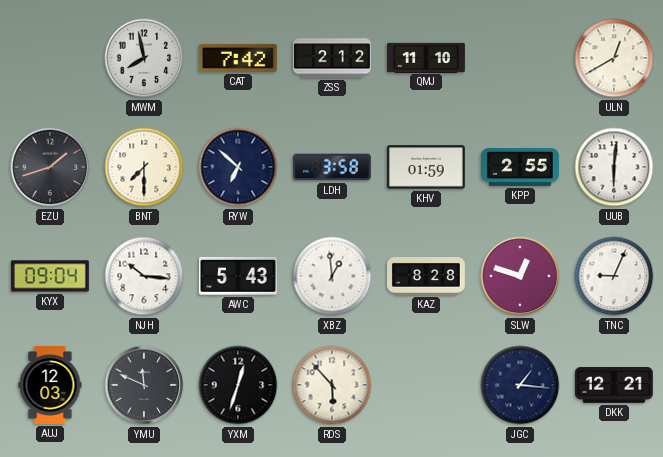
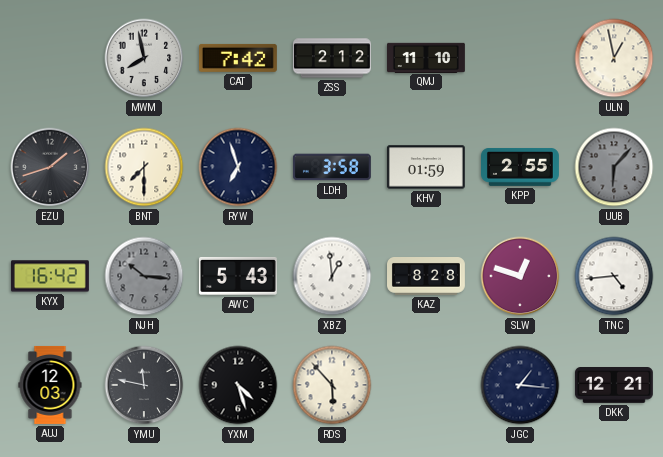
ULN: 12:40 -> 12:58 (614, 58)
RYW: 6:52 -> 6:57 (238, 167)
UUB: 6:01 -> 6:07 (614, 167)
UUB dial: white -> grey (614, 167)
KYX: 09:04 -> 16:42 (50, 276)
NJH dial: white -> grey (144, 276)
TNC: 9:04 -> 4:44 (614, 276)
YMU: 11:49 -> 11:47 (144, 385)
YXM: 12:33 -> 4:27 (238, 385)
